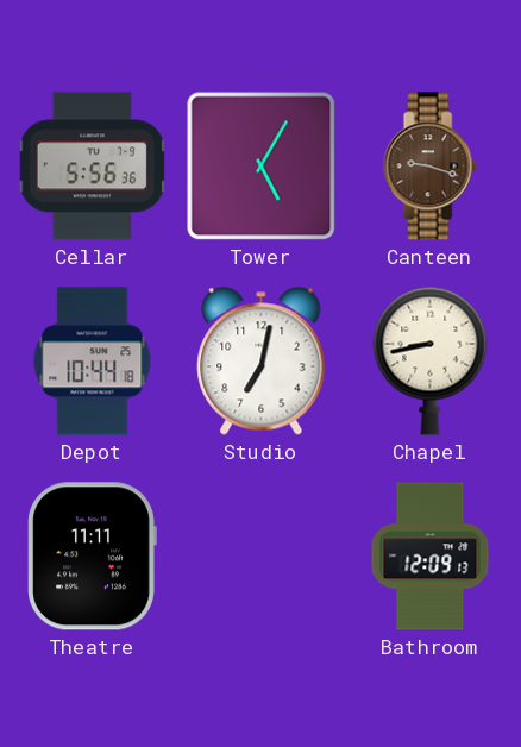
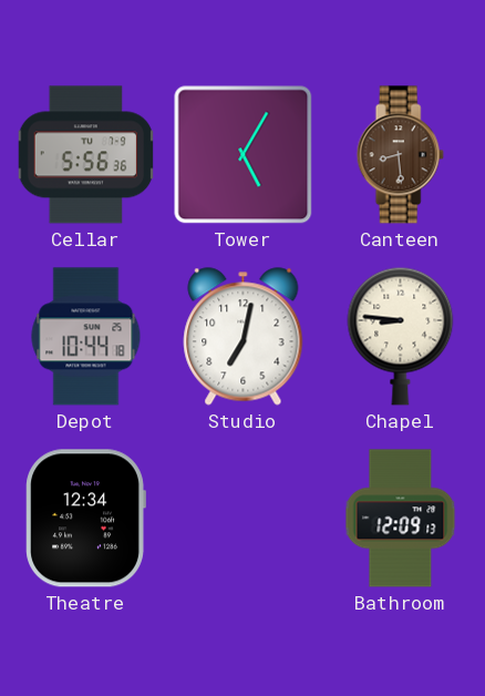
Canteen: 9:18 -> 8:29 (400, 155)
Chapel: 8:43 -> 8:46 (401, 336)
Theatre: 11:11 -> 12:34 (85, 519)
